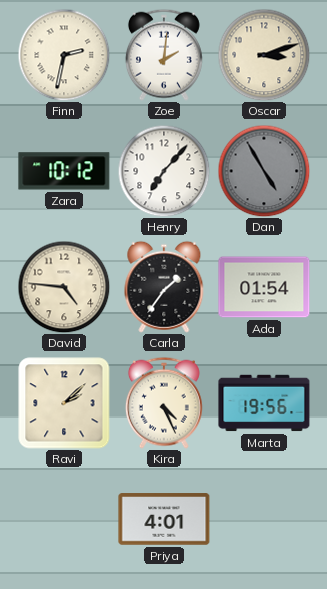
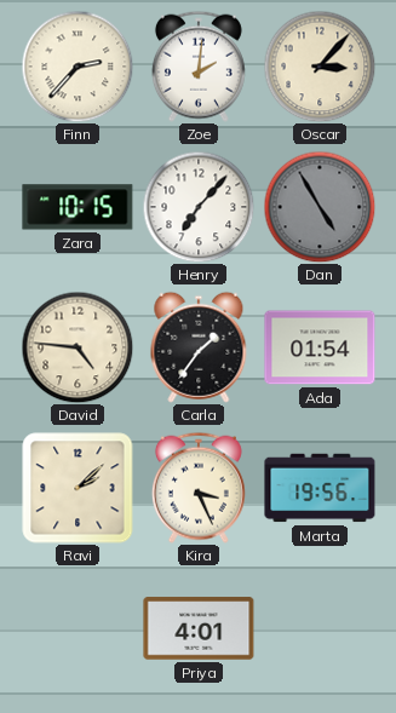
Finn: 2:32 -> 2:37 (78, 67)
Oscar: 3:12 -> 3:07 (320, 67)
Zara: 10:12 -> 10:15 (78, 207)
Kira: 4:26 -> 3:26 (199, 488)
